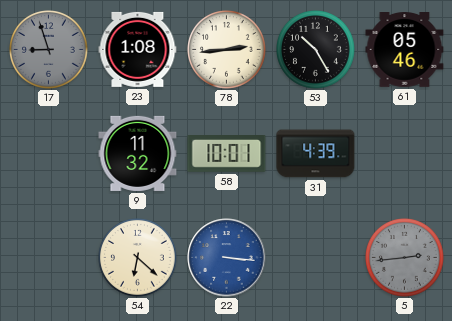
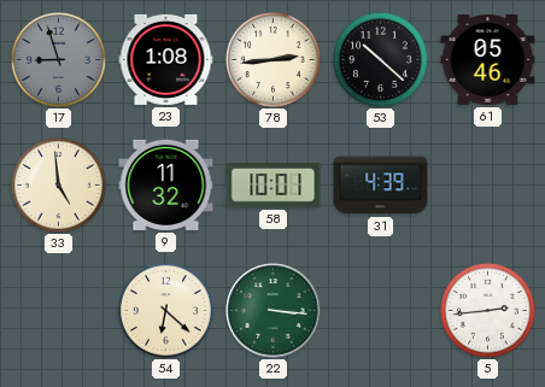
53: 10:25 -> 10:22 (381, 60)
33: none -> 4:59 (59, 186)
22 dial: blue -> green (274, 311)
5 dial: grey -> white (488, 311)
